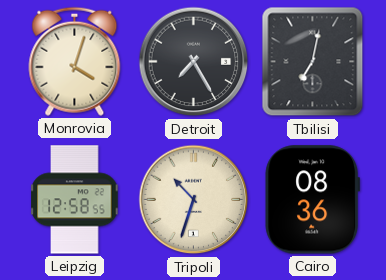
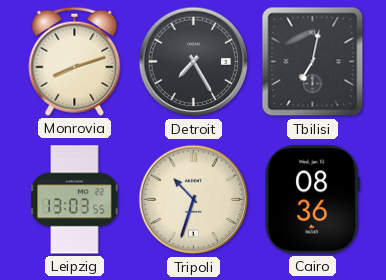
Monrovia: 4:03 -> 8:12 (75, 61)
Leipzig: 12:58 -> 13:03 (75, 200)
